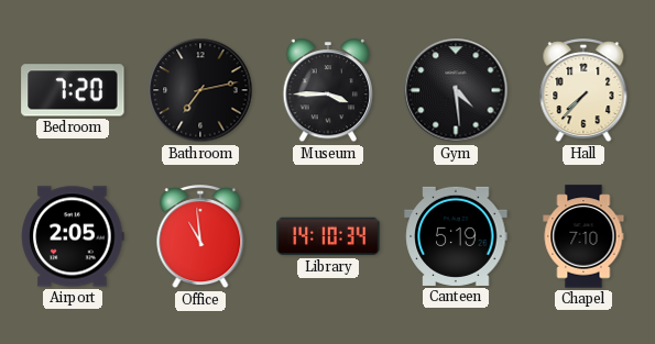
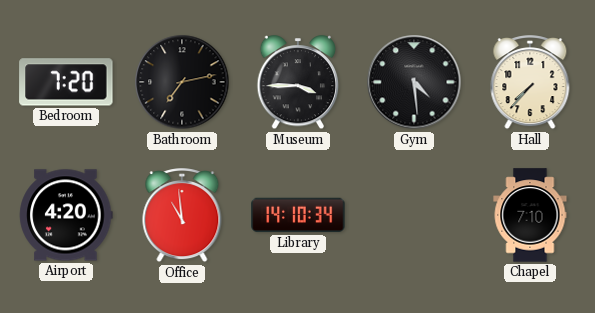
Airport: 2:05 -> 4:20 (66, 215)
Canteen: 5:19 -> none (456, 236)
